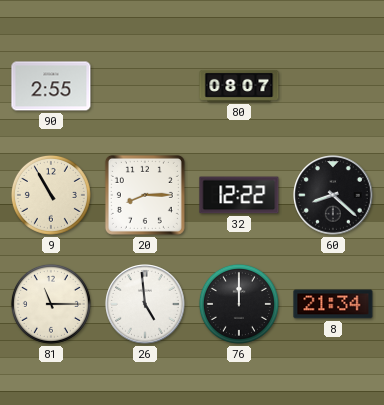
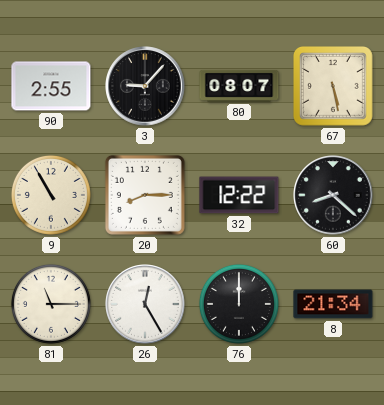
3: none -> 9:07 (145, 86)
67: none -> 5:28 (334, 87)
26: 4:59 -> 12:25 (145, 304)
